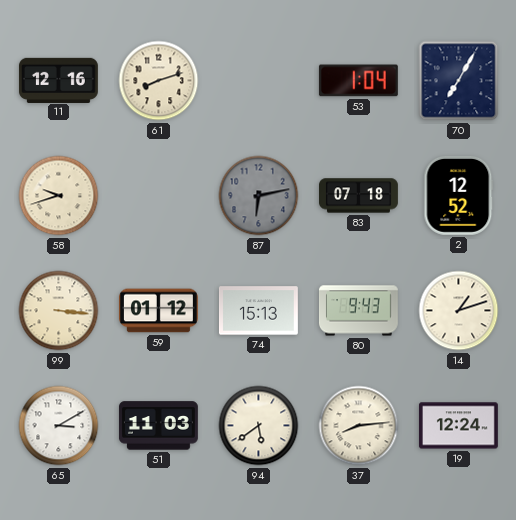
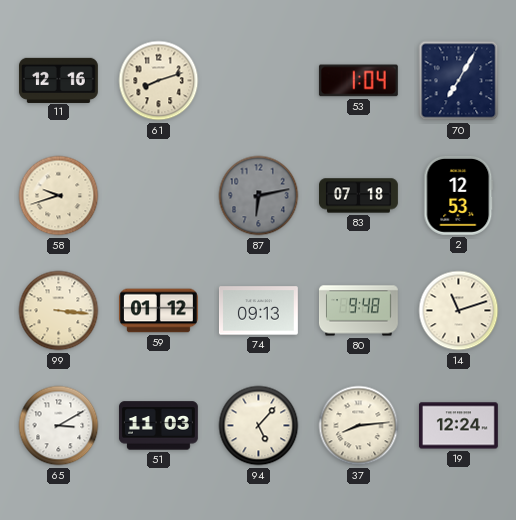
2: 12:52 -> 12:53 (459, 195)
74: 15:13 -> 09:13 (258, 311)
80: 9:43 -> 9:48 (359, 311)
14: 1:12 -> 11:12 (459, 311)
94: 5:39 -> 5:07 (259, 426)
